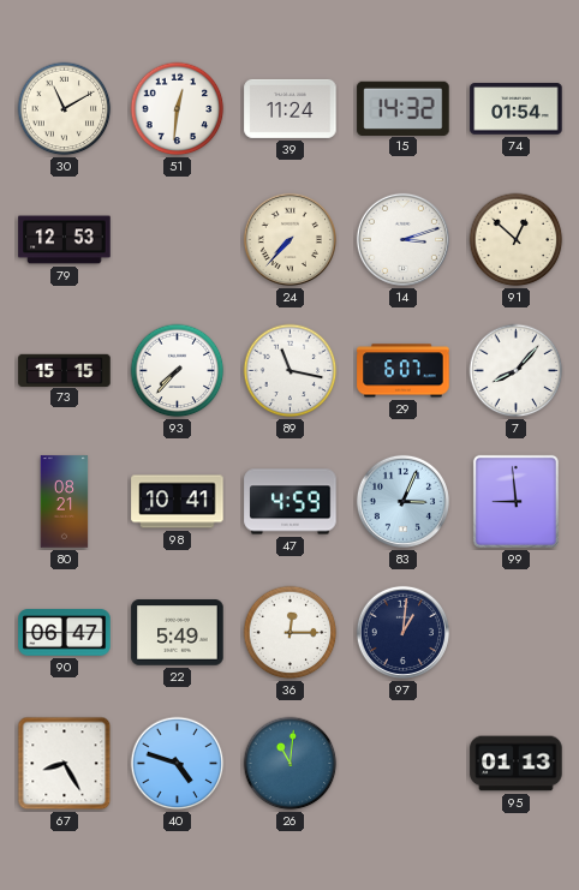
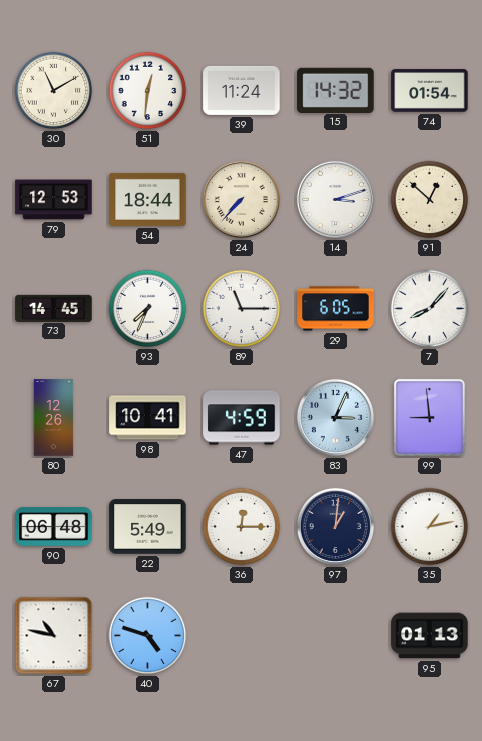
54: none -> 18:44 (148, 199)
73: 15:15 -> 14:45 (54, 308)
93: 7:37 -> 7:34 (148, 309)
89: 11:17 -> 11:15 (242, 309)
29: 6:07 -> 6:05 (336, 309)
80: 08:21 -> 12:26 (54, 418)
90: 06:47 -> 06:48 (54, 527)
35: none -> 1:13 (430, 527)
67: 8:25 -> 10:47 (54, 636)
26: 11:01 -> none (291, 764)
